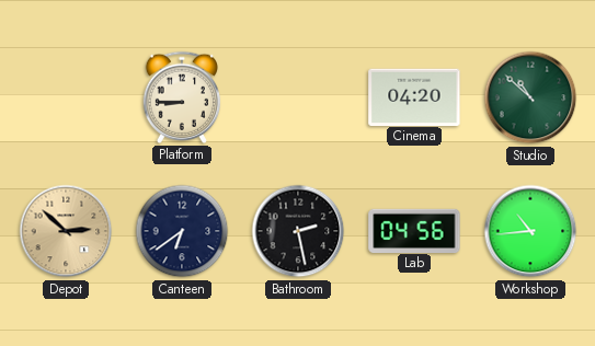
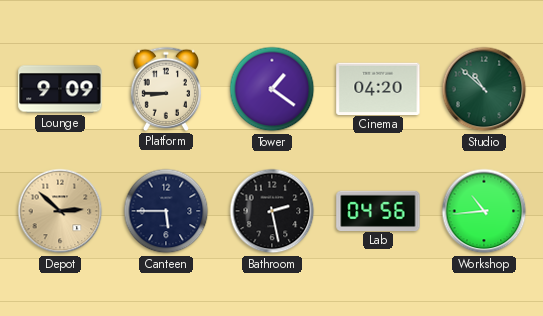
Lounge: none -> 9:09 (60, 89)
Tower: none -> 1:21 (272, 89)
Canteen: 6:39 -> 5:45 (166, 211)
